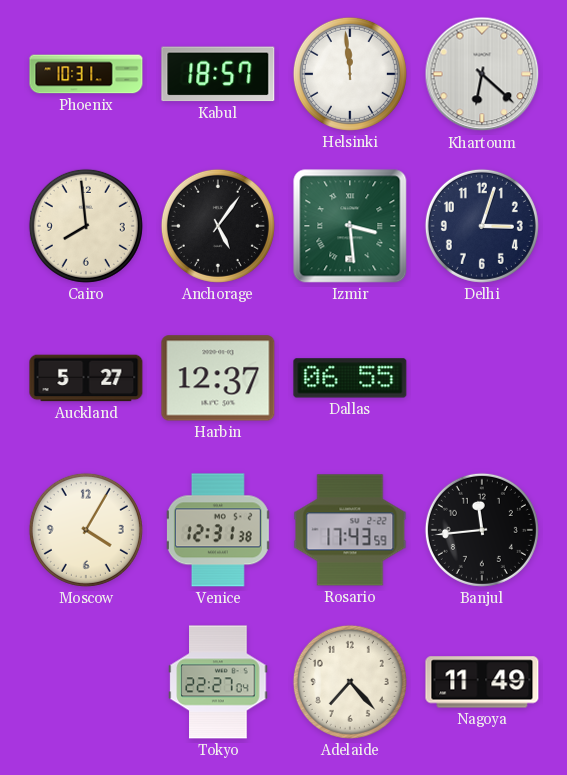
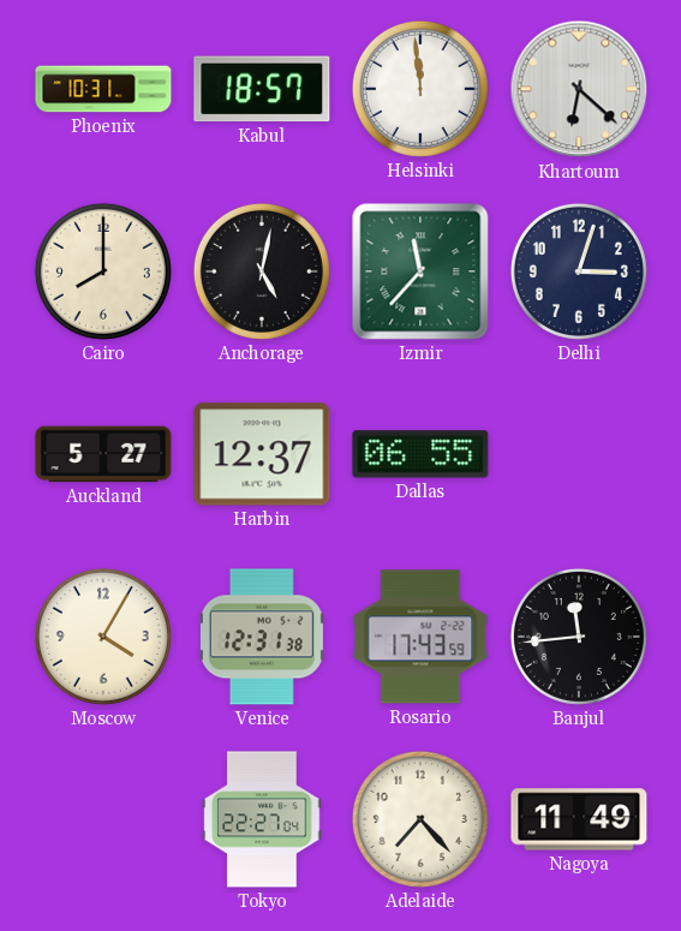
Cairo: 7:59 -> 8:00 (103, 271)
Anchorage: 5:06 -> 5:02 (262, 271)
Izmir: 3:29 -> 11:37 (420, 271)
